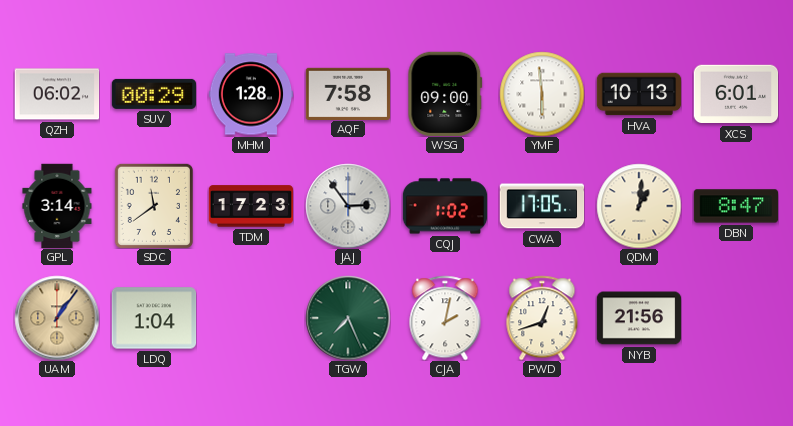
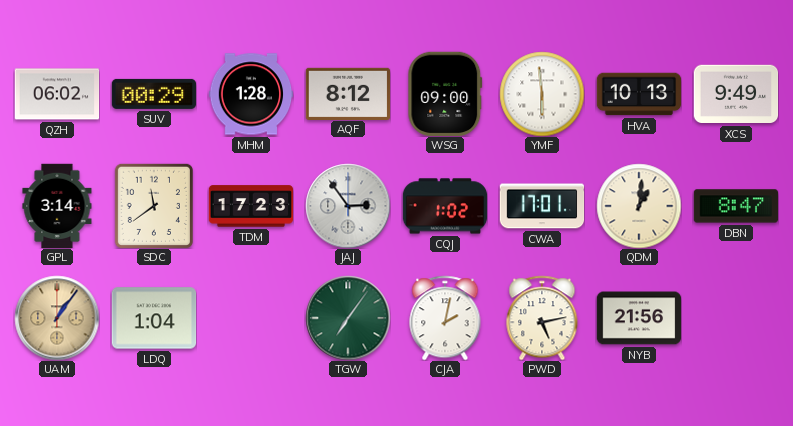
AQF: 7:58 -> 8:12 (348, 93)
XCS: 6:01 -> 9:49 (736, 94)
CWA: 17:05 -> 17:01 (542, 206)
TGW: 7:26 -> 7:06 (348, 318)
PWD: 12:42 -> 5:13 (542, 318)
